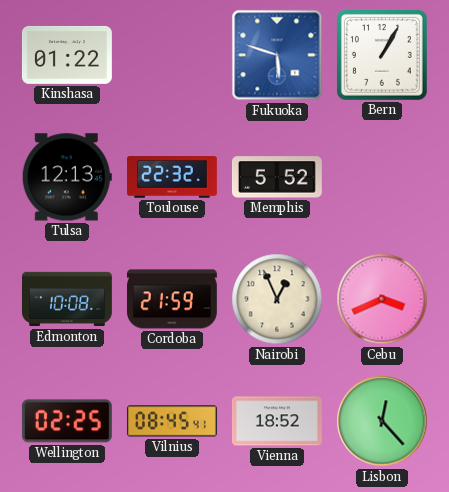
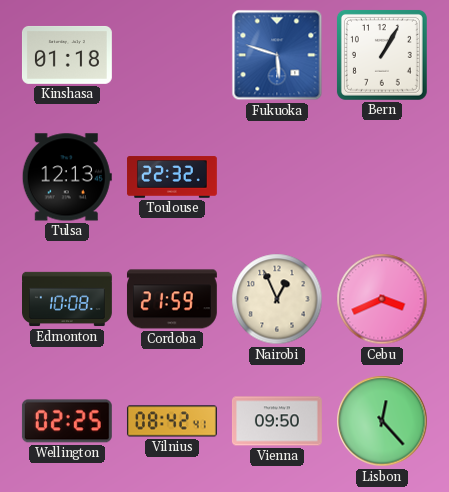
Kinshasa: 01:22 -> 01:18 (67, 55)
Memphis: 5:52 -> none (277, 177)
Vilnius: 08:45 -> 08:42 (172, 421)
Vienna: 18:52 -> 09:50 (277, 421)
